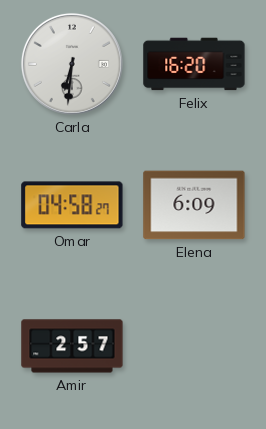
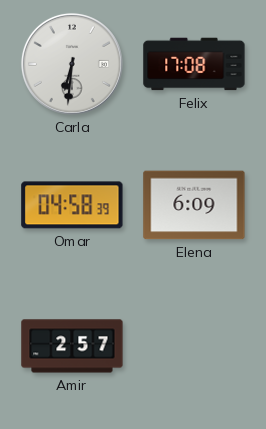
Felix: 16:20 -> 17:08 (194, 64)
Omar: 04:58:27 -> 04:58:39 (72, 205)
